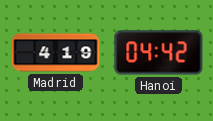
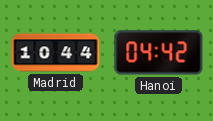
Madrid: 4:19 -> 10:44 (56, 53)
